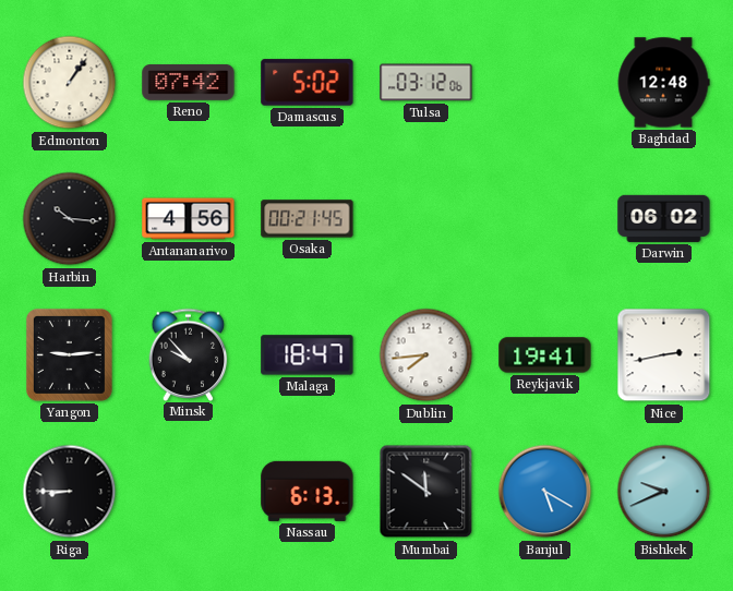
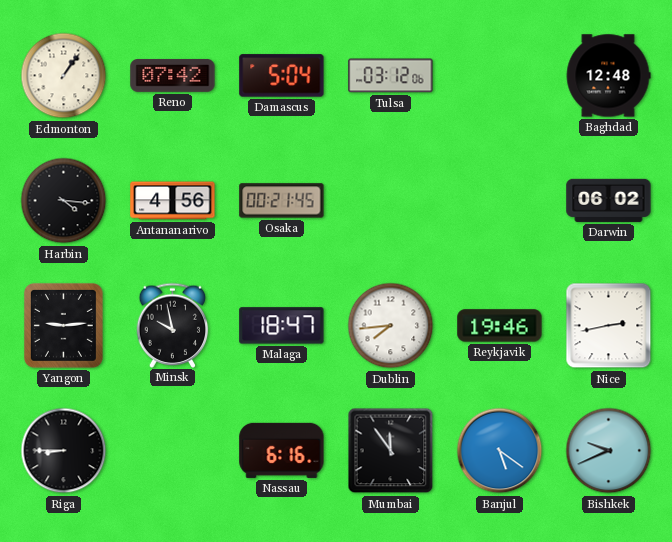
Damascus: 5:02 -> 5:04 (282, 76)
Harbin: 10:16 -> 4:16 (64, 201)
Minsk: 9:53 -> 9:58 (173, 325)
Reykjavik: 19:41 -> 19:46 (500, 326)
Nassau: 6:13 -> 6:16 (282, 450)
Mumbai: 11:51 -> 11:54 (391, 451)
Banjul: 5:20 -> 5:21 (500, 451)
